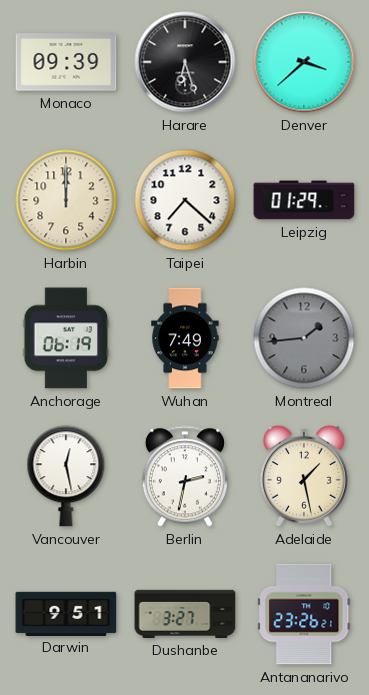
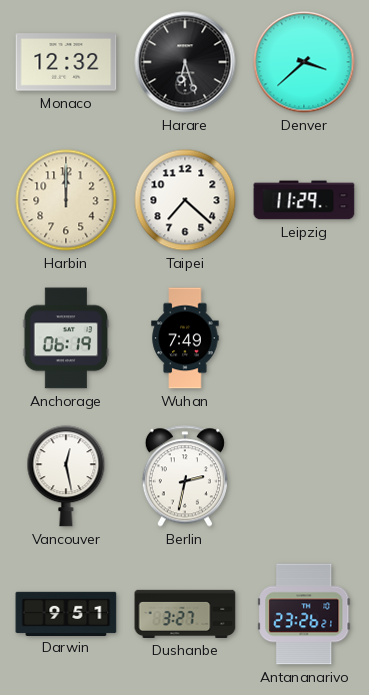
Monaco: 09:39 -> 12:32 (66, 62)
Leipzig: 01:29 -> 11:29 (304, 200)
Montreal: 1:44 -> none (304, 338)
Adelaide: 1:28 -> none (304, 476)
